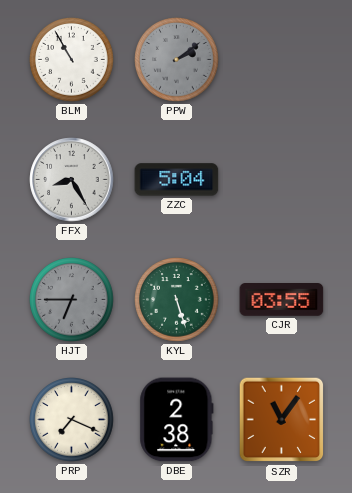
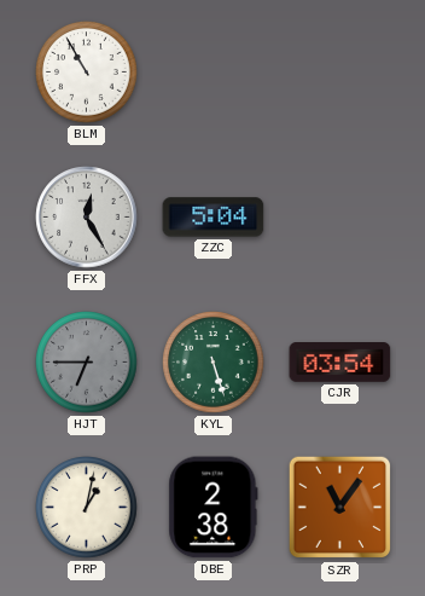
PPW: 2:09 -> none (177, 60)
FFX: 8:25 -> 12:25 (87, 218)
CJR: 03:55 -> 03:54 (340, 363)
PRP: 7:19 -> 1:02 (87, 508)
